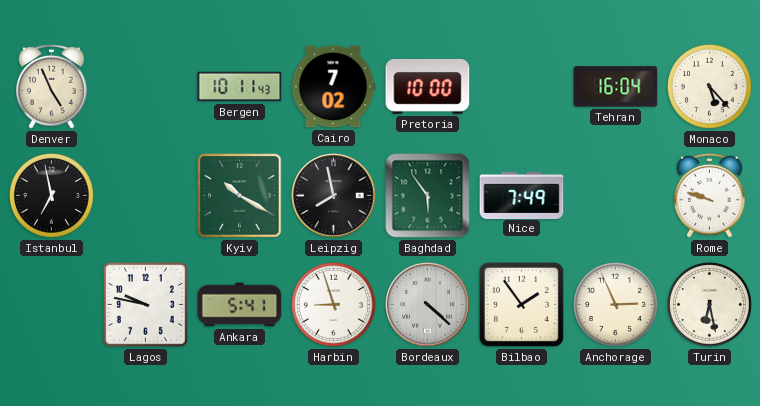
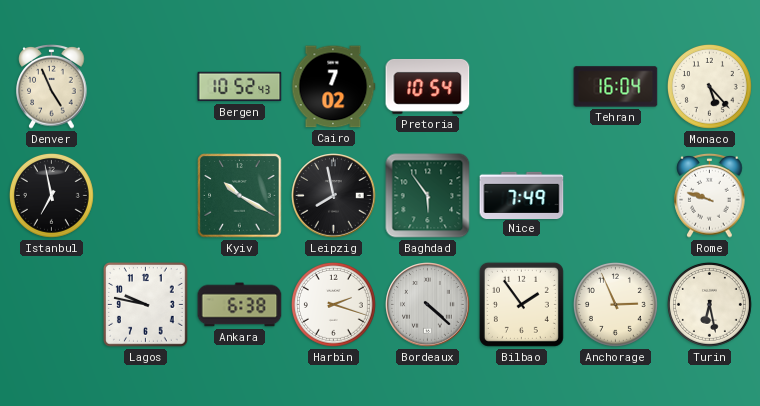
Bergen: 10:11 -> 10:52 (240, 87)
Pretoria: 10:00 -> 10:54 (428, 86)
Ankara: 5:41 -> 6:38 (240, 305)
Harbin: 8:57 -> 2:18 (333, 304)
